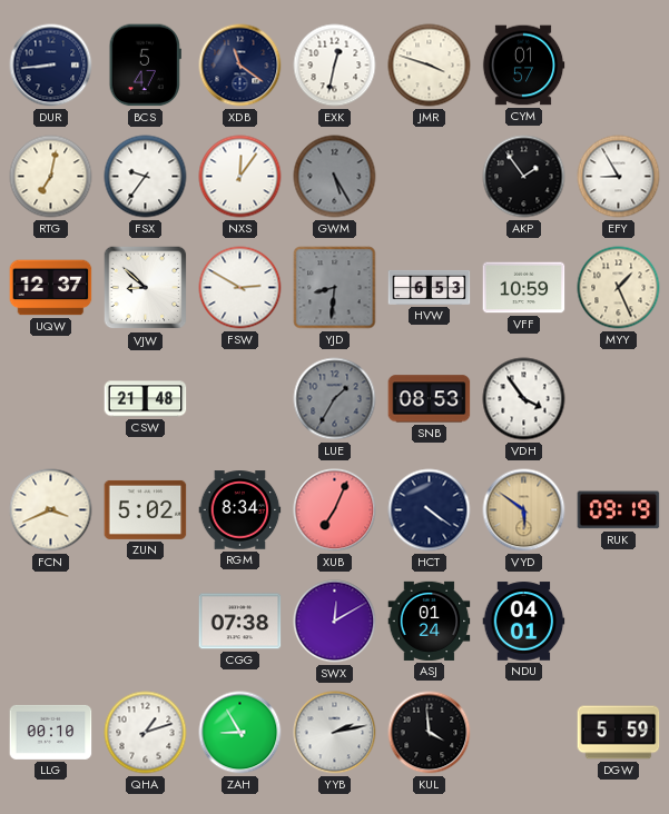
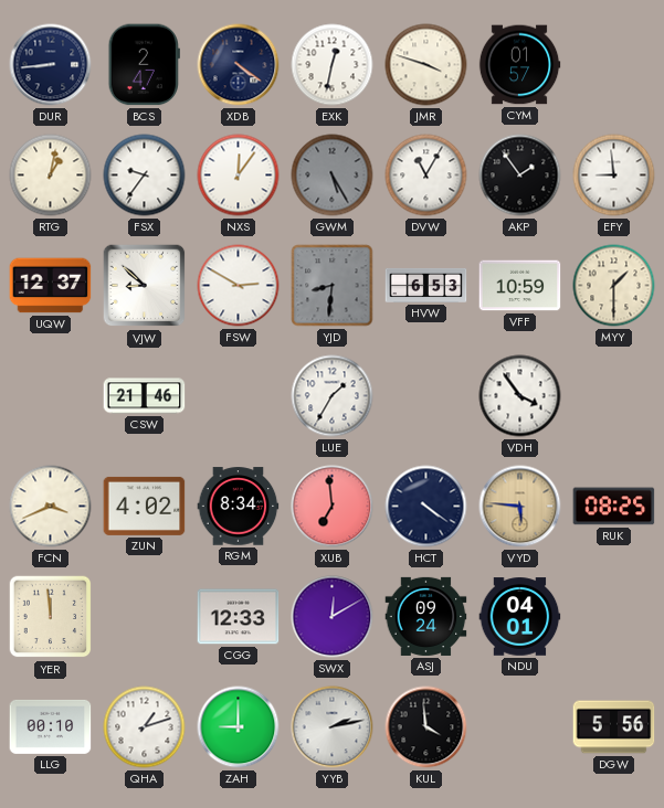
BCS: 5:47 -> 2:47 (144, 65)
XDB: 11:21 -> 4:21 (239, 65)
RTG: 7:02 -> 1:02 (51, 176)
DVW: none -> 11:05 (426, 176)
EFY: 8:55 -> 8:59 (614, 176)
MYY: 1:26 -> 1:30 (614, 286)
CSW: 21:48 -> 21:46 (145, 396)
LUE dial: grey -> white (333, 396)
SNB: 08:53 -> none (430, 399)
ZUN: 5:02 -> 4:02 (145, 506)
XUB: 7:04 -> 6:59 (333, 507)
VYD: 5:51 -> 5:46 (520, 507)
RUK: 09:19 -> 08:25 (614, 507)
YER: none -> 11:59 (51, 617)
CGG: 07:38 -> 12:33 (239, 617)
ASJ: 01:24 -> 09:24 (426, 616)
ZAH: 8:55 -> 9:00 (239, 727)
DGW: 5:59 -> 5:56 (614, 727)
